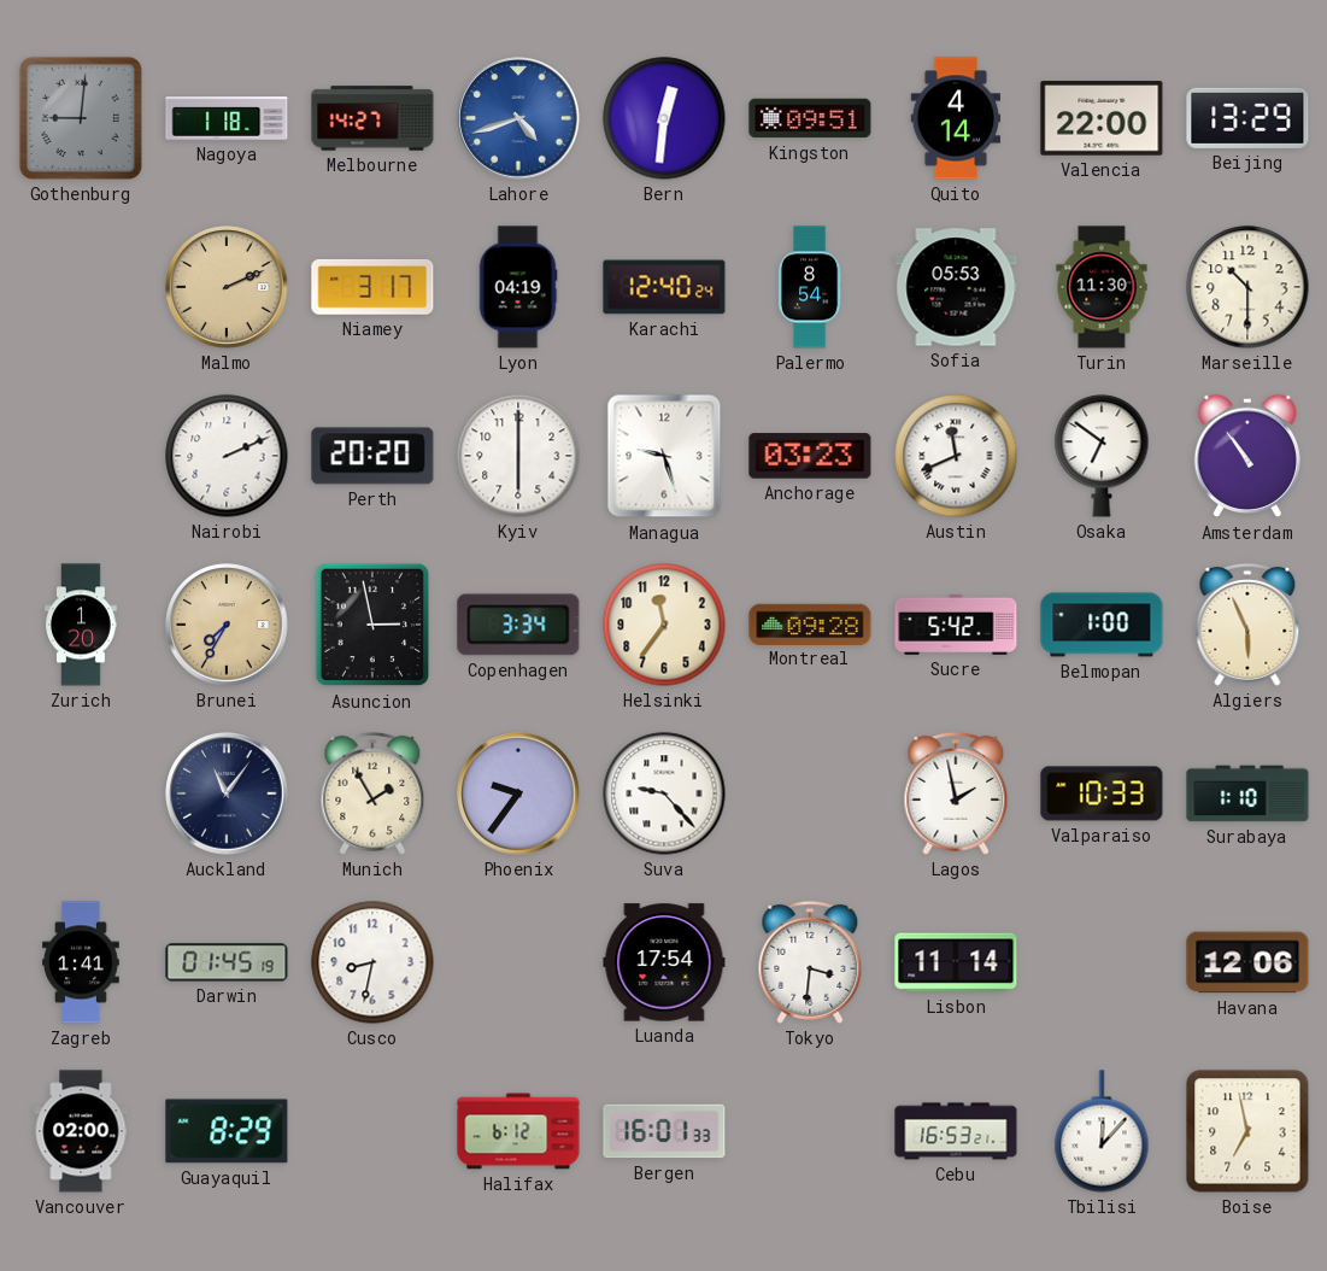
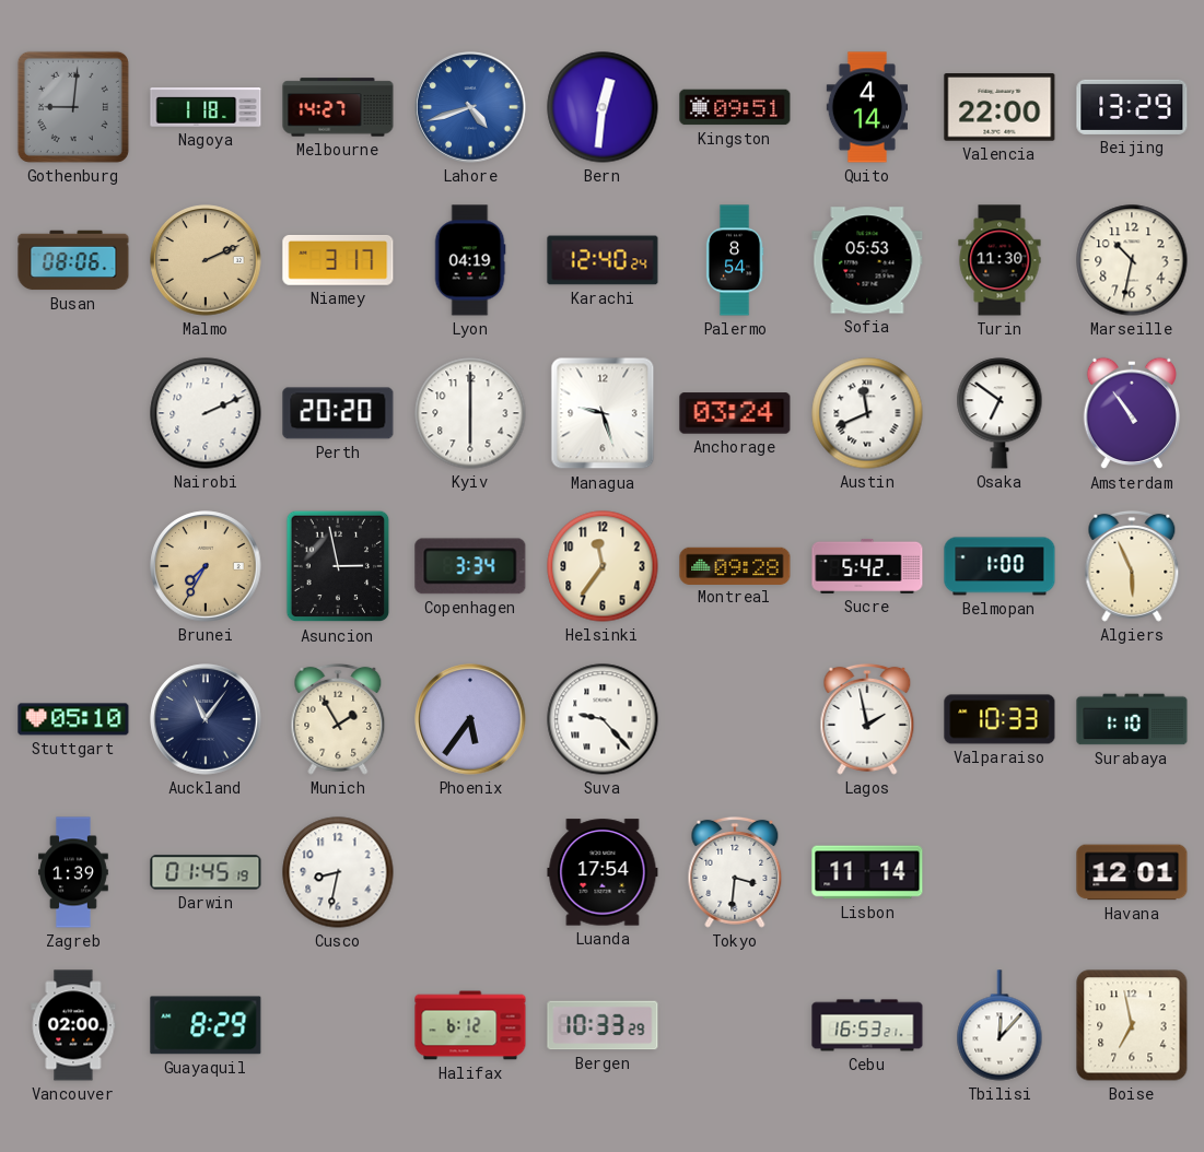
Busan: none -> 08:06 (73, 260)
Marseille: 10:30 -> 10:32 (1132, 260)
Anchorage: 03:23 -> 03:24 (735, 413)
Zurich: 1:20 -> none (81, 625)
Stuttgart: none -> 05:10 (73, 719)
Phoenix: 9:36 -> 5:36 (470, 719)
Zagreb: 1:41 -> 1:39 (74, 872)
Havana: 12:06 -> 12:01 (1132, 872)
Bergen: 16:01 -> 10:33 (603, 1025)
